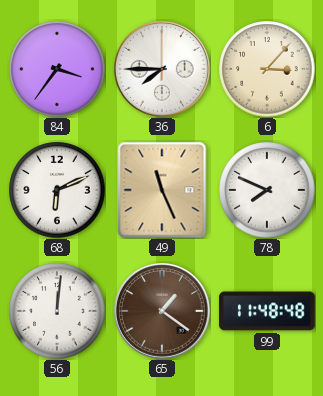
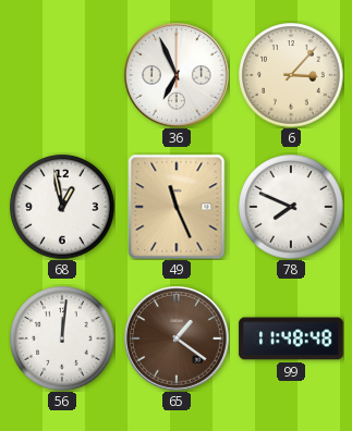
84: 3:36 -> none (57, 69)
36: 7:45 -> 6:56 (178, 76)
68: 6:11 -> 12:58 (62, 207)
